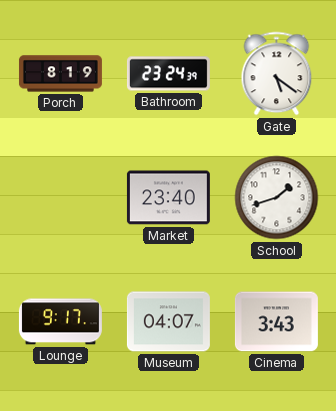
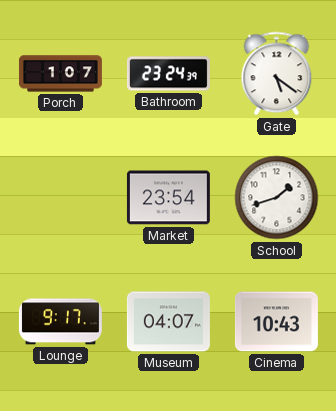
Porch: 8:19 -> 1:07 (60, 74)
Market: 23:40 -> 23:54 (168, 198)
Cinema: 3:43 -> 10:43 (276, 322)
